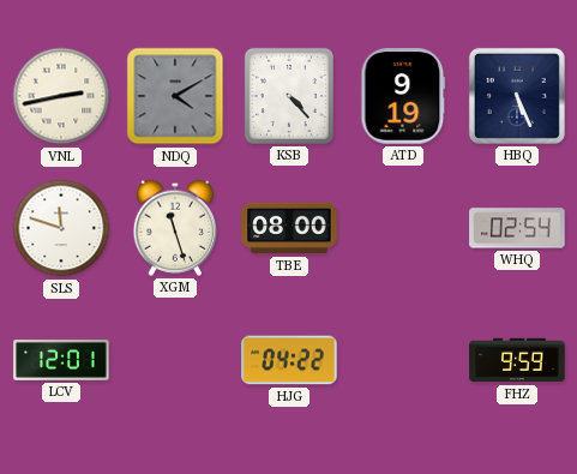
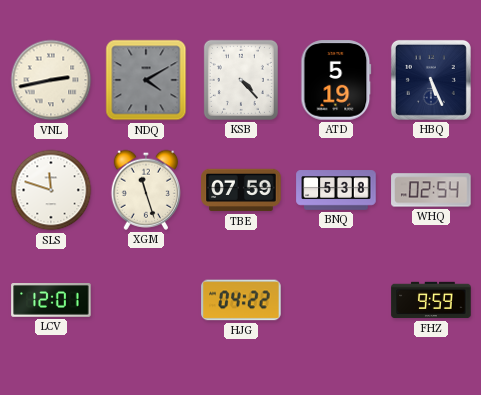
ATD: 9:19 -> 5:19 (336, 80)
TBE: 08:00 -> 07:59 (241, 190)
BNQ: none -> 5:38 (336, 190)
